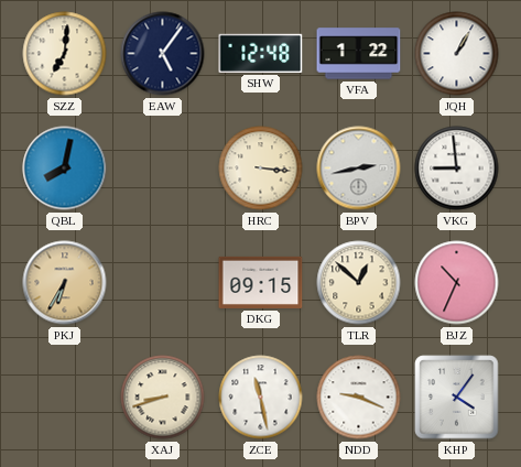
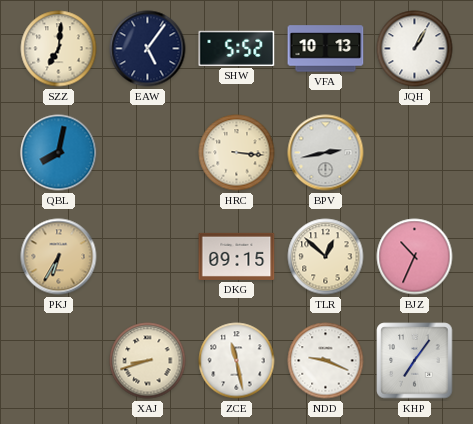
SHW: 12:48 -> 5:52 (237, 48)
VFA: 1:22 -> 10:13 (326, 49)
VKG: 8:59 -> none (457, 169)
KHP: 4:06 -> 7:06 (415, 361)
